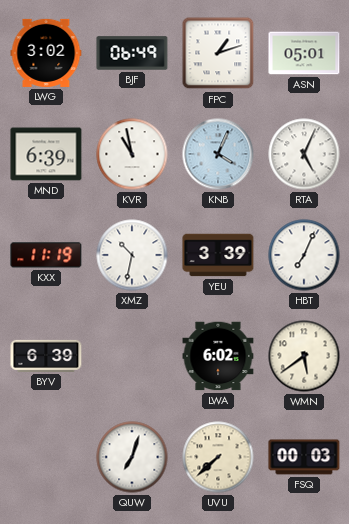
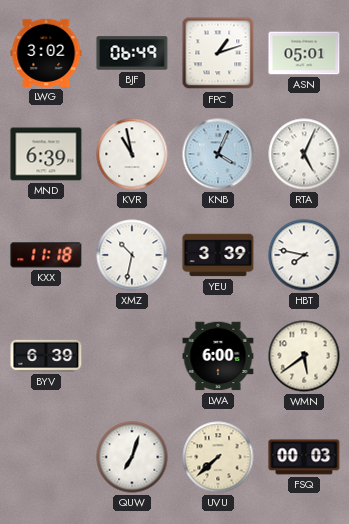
KXX: 11:19 -> 11:18 (46, 255)
HBT: 7:04 -> 7:47 (304, 255)
LWA: 6:02 -> 6:00 (218, 356)
